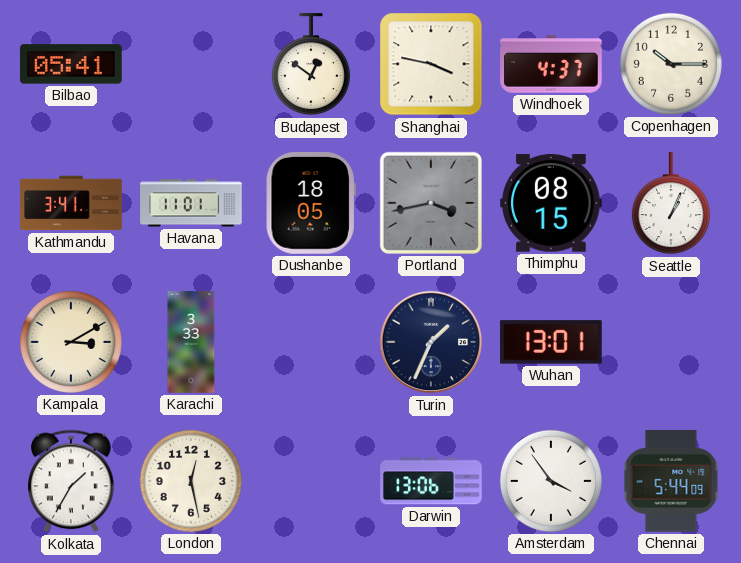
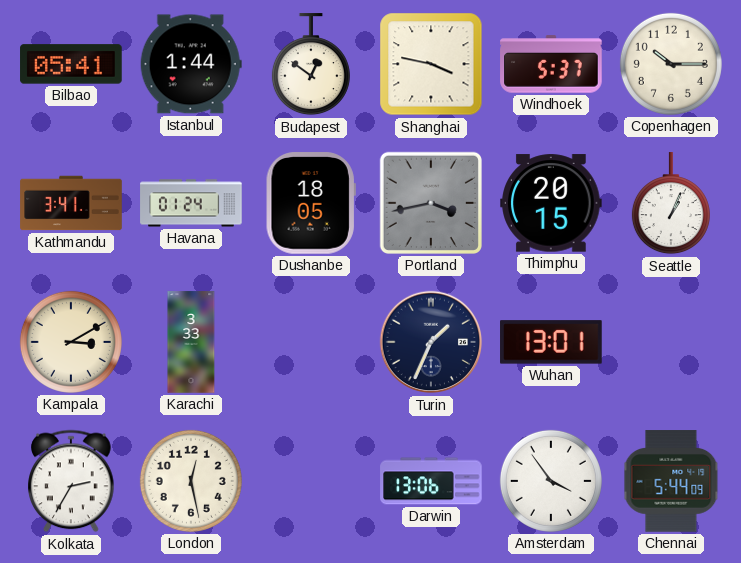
Istanbul: none -> 1:44 (191, 64)
Windhoek: 4:37 -> 5:37 (551, 64)
Havana: 11:01 -> 01:24 (191, 203)
Thimphu: 08:15 -> 20:15 (551, 203)
Kolkata: 1:35 -> 2:35 (71, 481)
